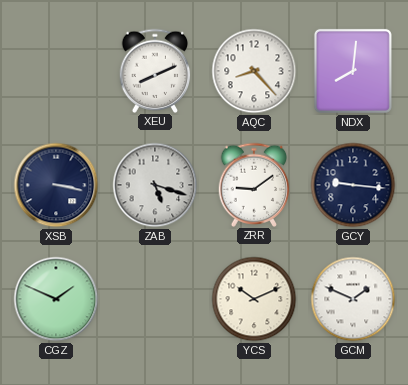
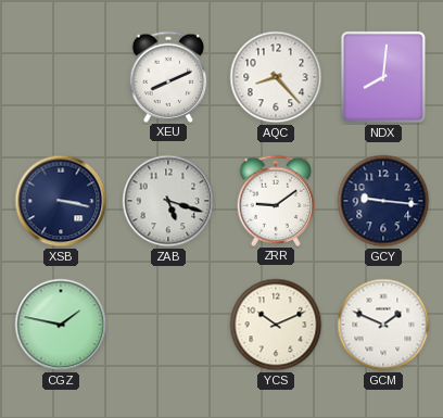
CGZ: 1:49 -> 1:47 (61, 325)
